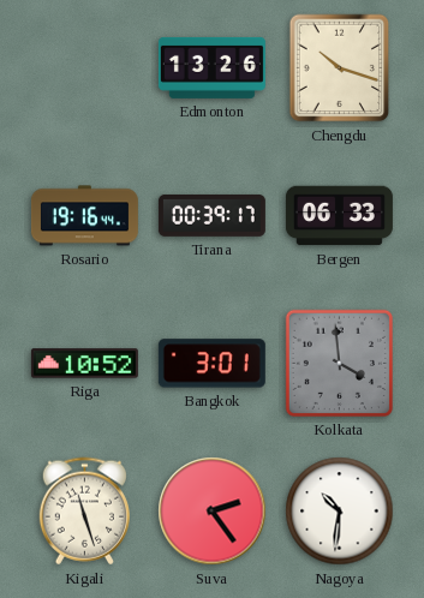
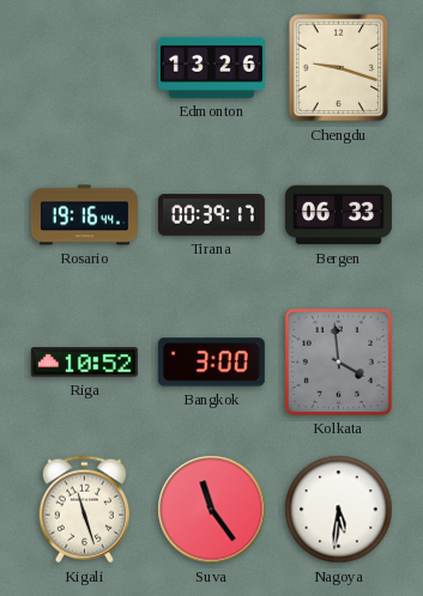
Chengdu: 10:18 -> 9:18 (339, 68)
Bangkok: 3:01 -> 3:00 (211, 363)
Suva: 2:24 -> 11:24 (212, 510)
Nagoya: 10:31 -> 5:31 (339, 510)
